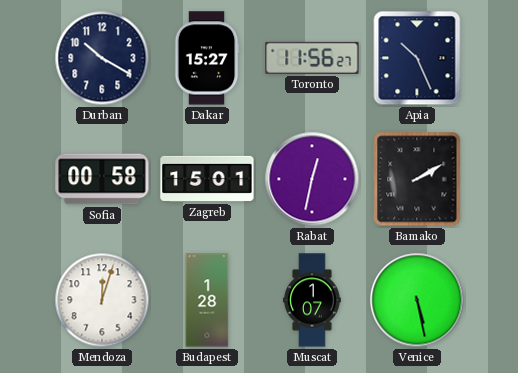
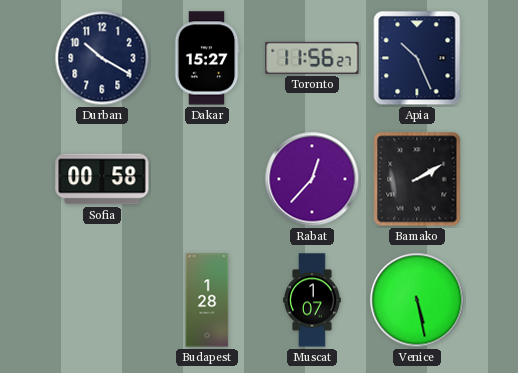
Zagreb: 15:01 -> none (207, 179)
Rabat: 12:32 -> 12:37 (312, 179)
Mendoza: 12:03 -> none (102, 300)
